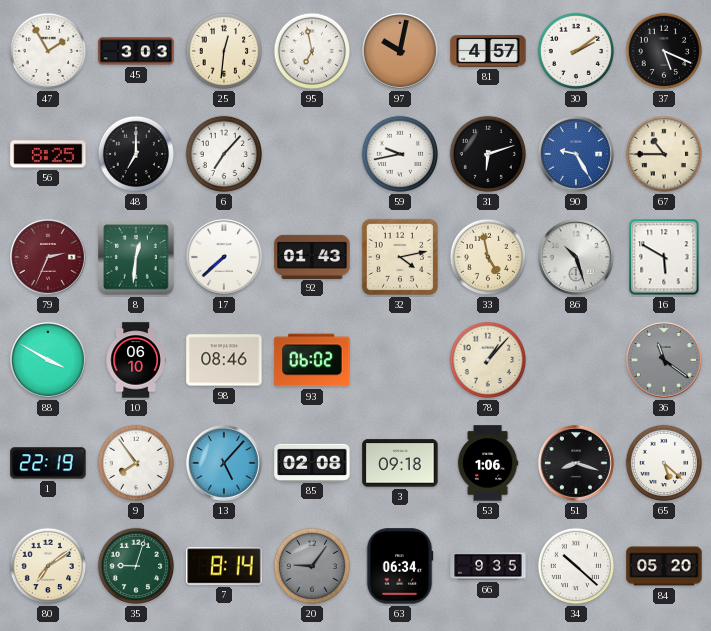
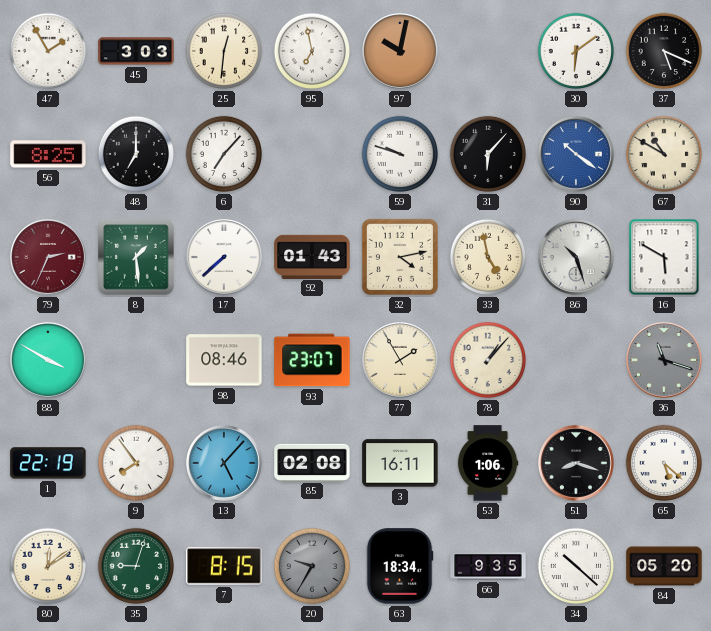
81: 4:57 -> none (488, 51)
30: 2:09 -> 6:09 (576, 51)
59: 9:43 -> 9:48 (400, 154)
31: 6:12 -> 6:07 (488, 154)
90: 9:25 -> 10:21 (576, 154)
67: 10:45 -> 10:50 (664, 154)
8: 12:31 -> 1:29 (136, 257)
10: 06:10 -> none (136, 360)
93: 06:02 -> 23:07 (312, 360)
77: none -> 1:55 (400, 360)
36: 11:21 -> 11:18 (664, 360)
3: 09:18 -> 16:11 (400, 463)
80: 7:09 -> 12:09 (48, 566)
7: 8:14 -> 8:15 (224, 566)
20: 9:06 -> 9:35 (312, 566)
63: 06:34 -> 18:34 (400, 566)
